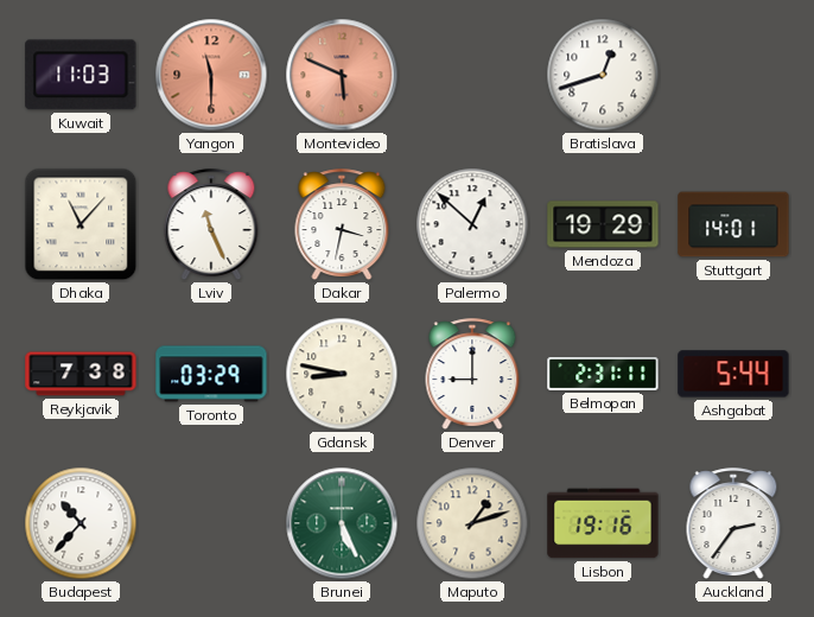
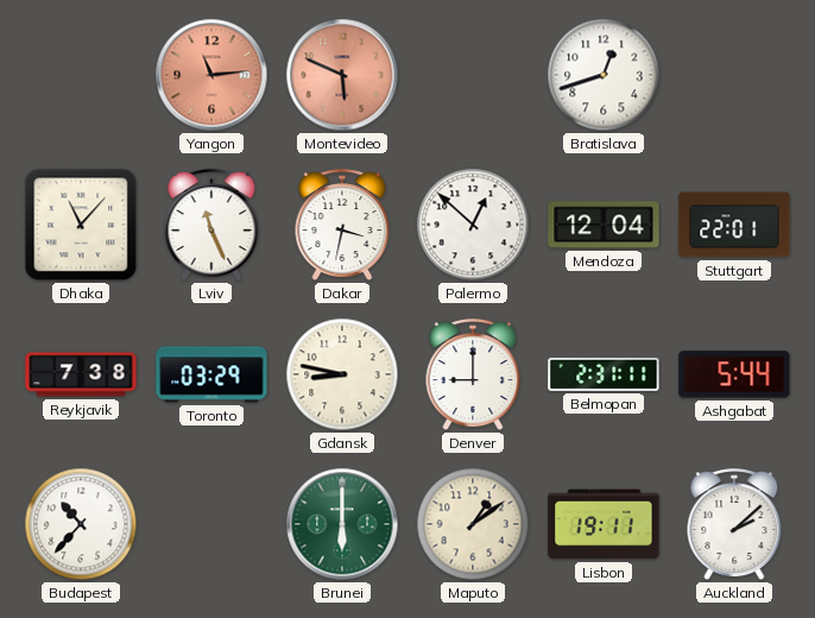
Kuwait: 11:03 -> none (81, 75)
Yangon: 11:30 -> 11:14 (211, 75)
Mendoza: 19:29 -> 12:04 (604, 225)
Stuttgart: 14:01 -> 22:01 (734, 225)
Brunei: 5:26 -> 6:00 (342, 524)
Maputo: 1:12 -> 1:09 (473, 524)
Lisbon: 19:16 -> 19:11 (604, 524)
Auckland: 2:36 -> 2:08 (734, 525)
